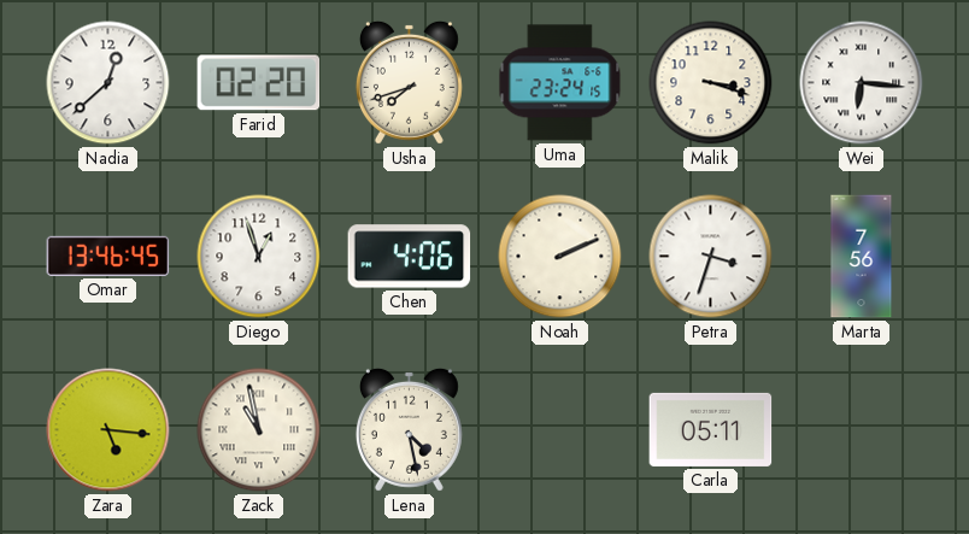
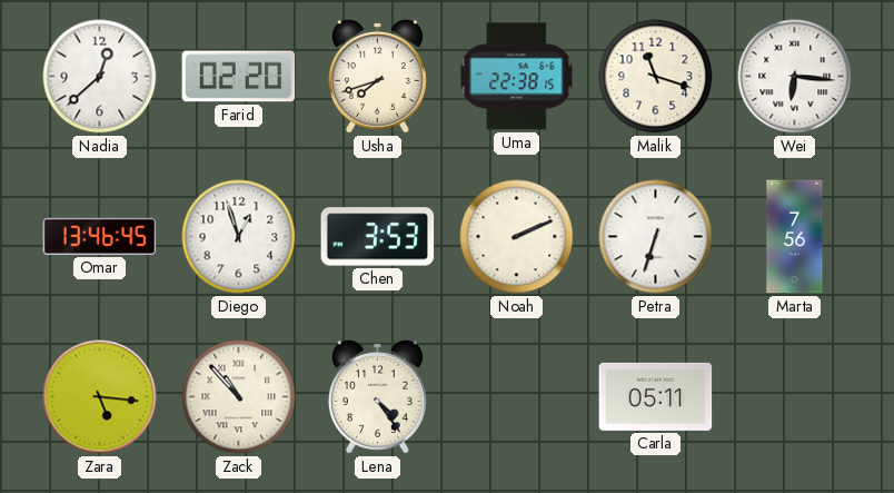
Uma: 23:24 -> 22:38 (517, 77)
Malik: 3:18 -> 11:18 (656, 77)
Chen: 4:06 -> 3:53 (378, 237)
Petra: 3:33 -> 6:33 (656, 237)
Zack: 10:58 -> 10:53 (239, 397)
Lena: 4:28 -> 4:24 (377, 396)
